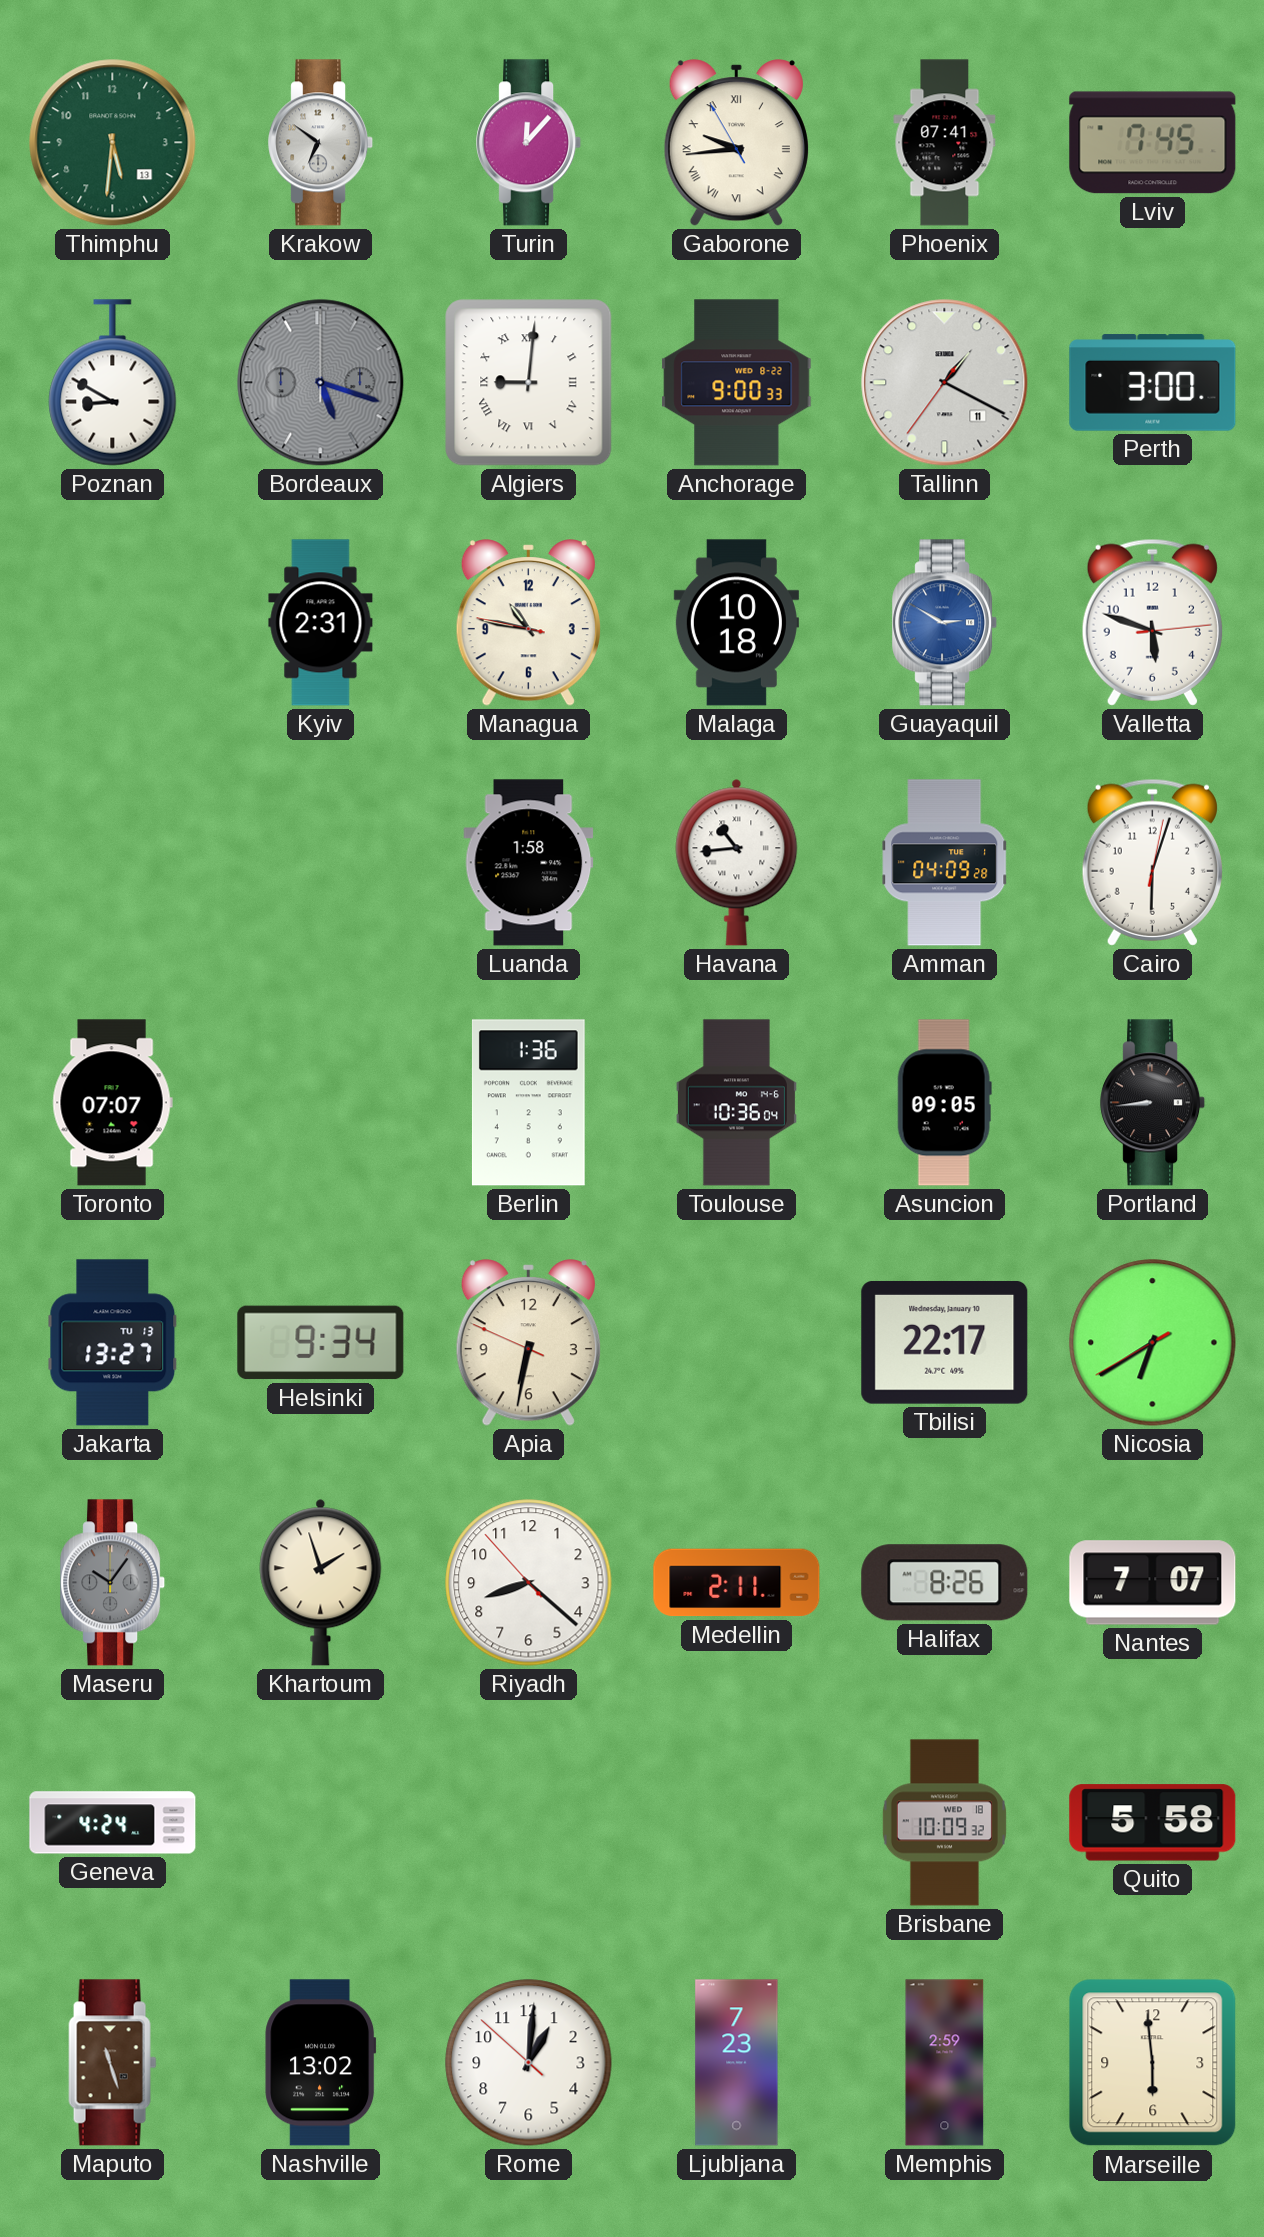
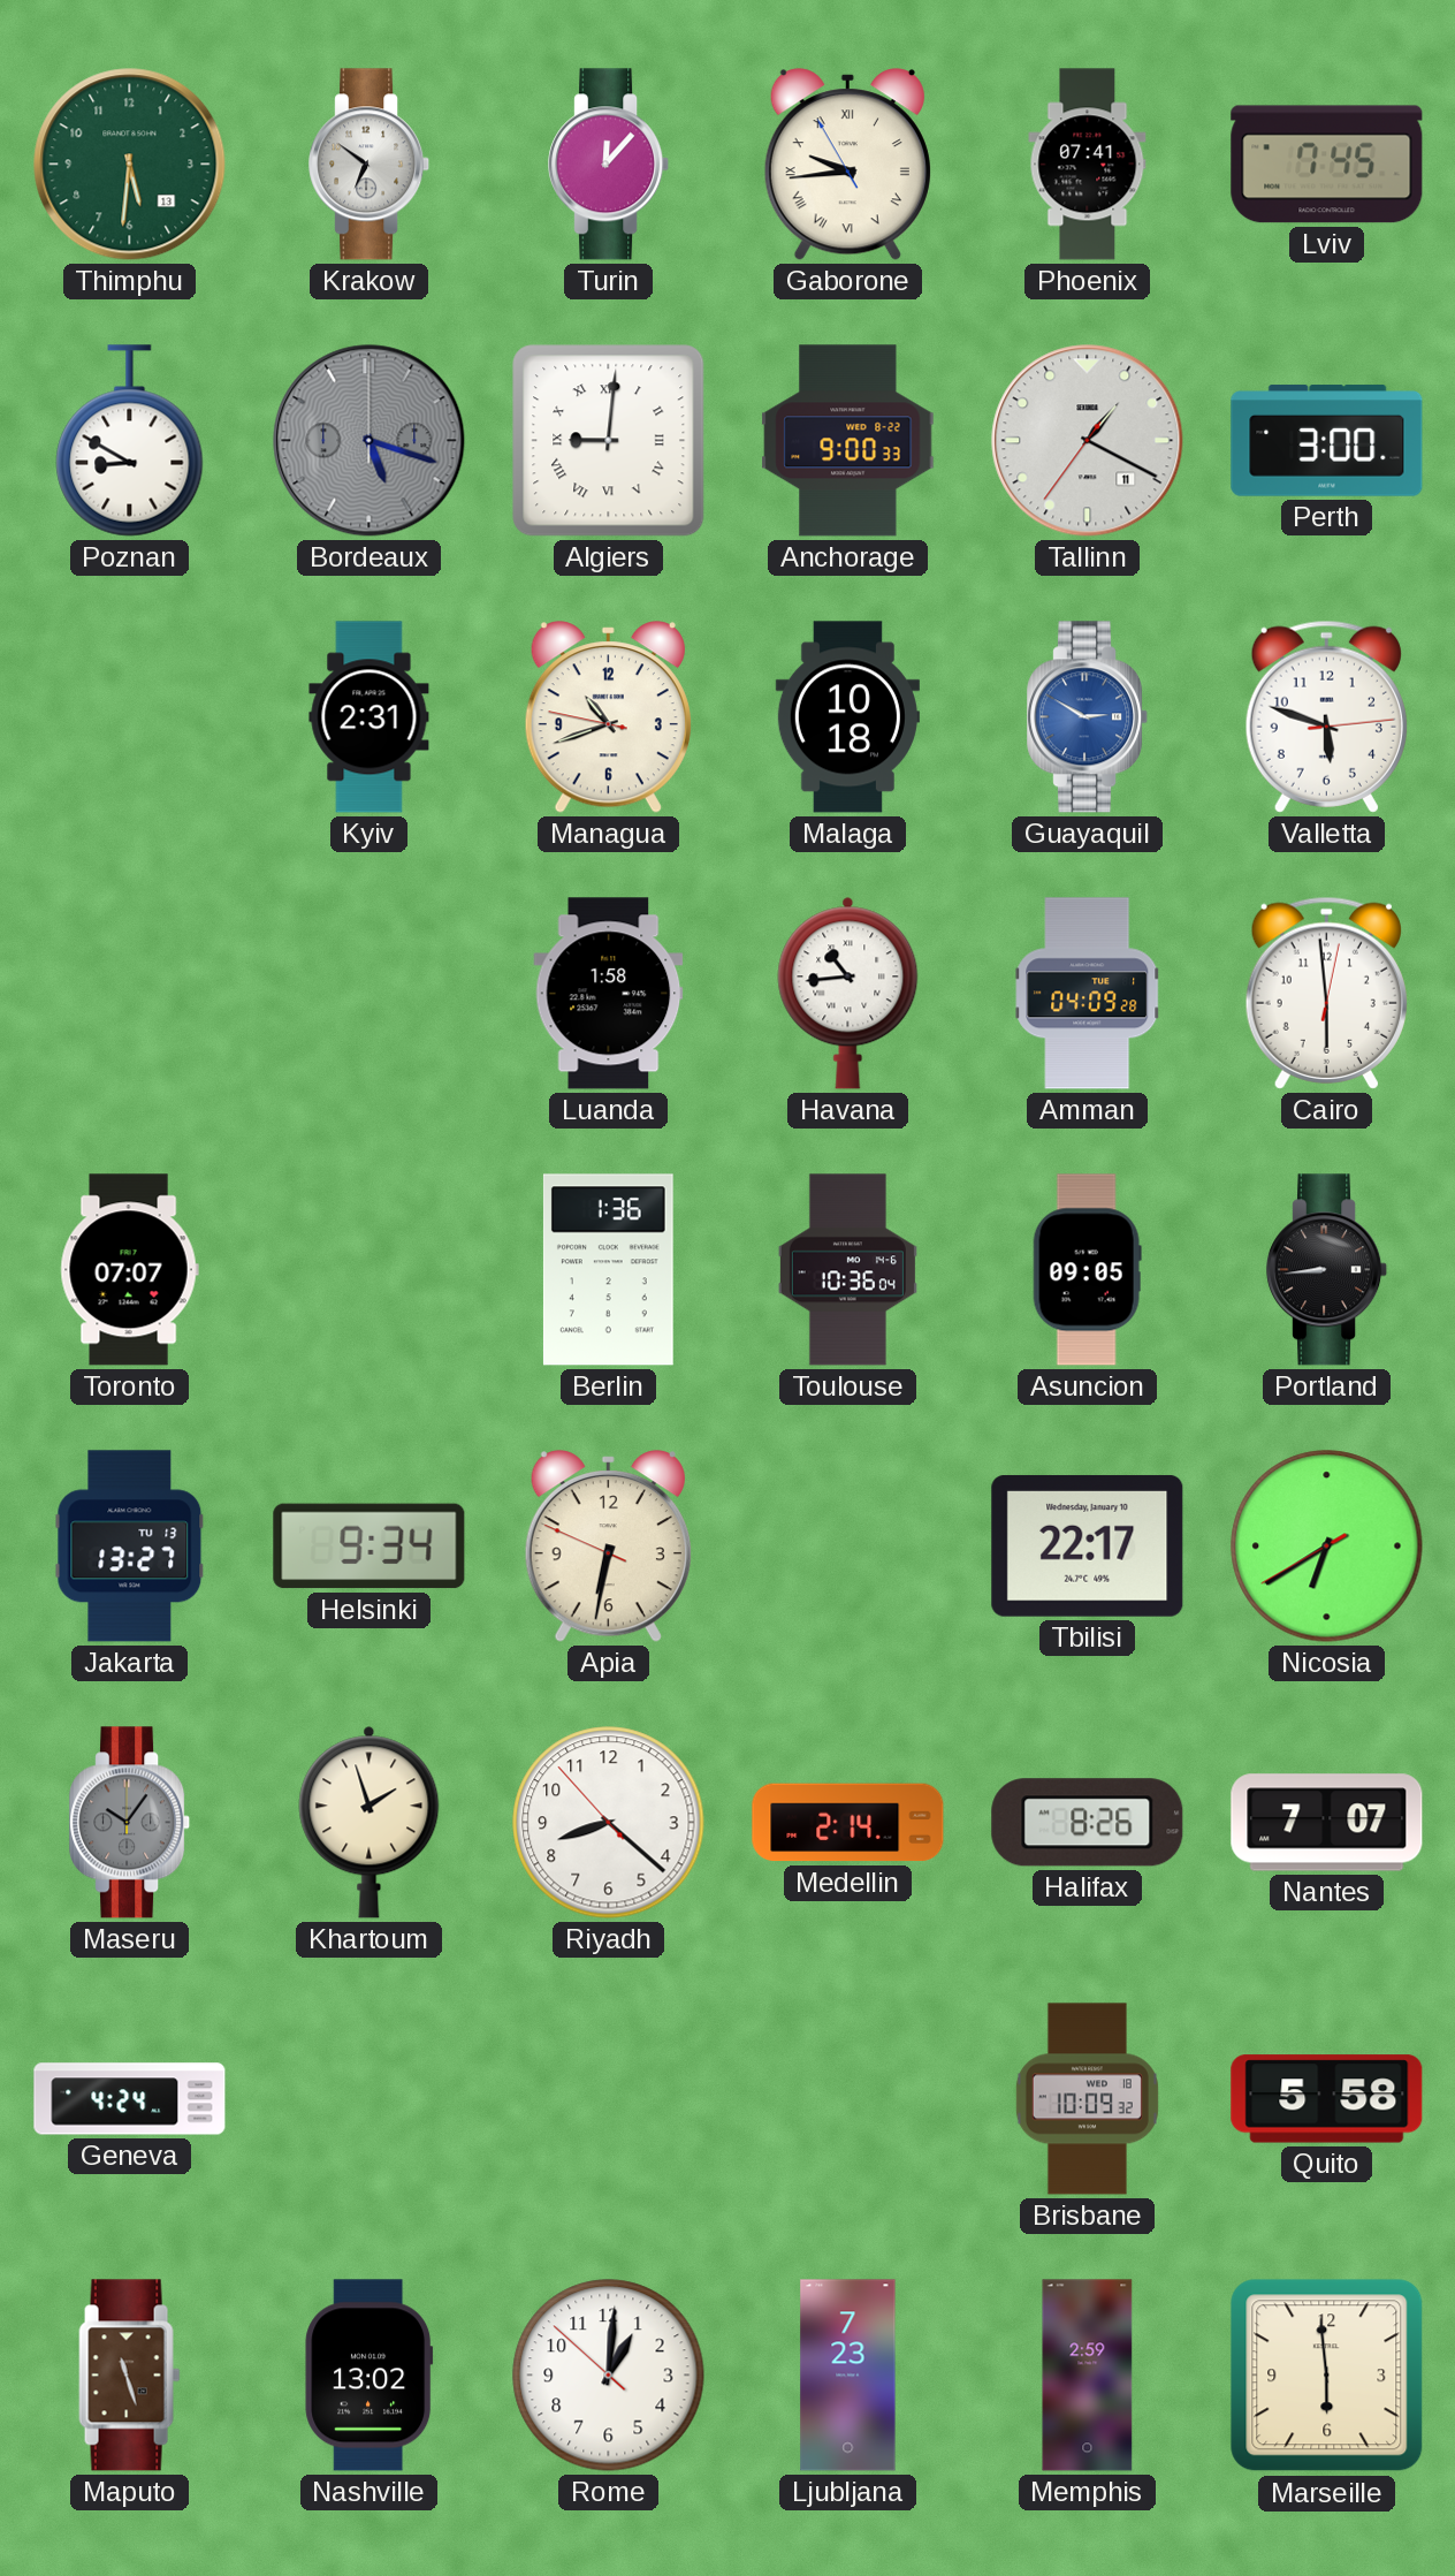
Managua: 10:46 -> 10:41 (608, 717)
Cairo: 6:03 -> 5:59 (1326, 993)
Medellin: 2:11 -> 2:14 (848, 1823)
